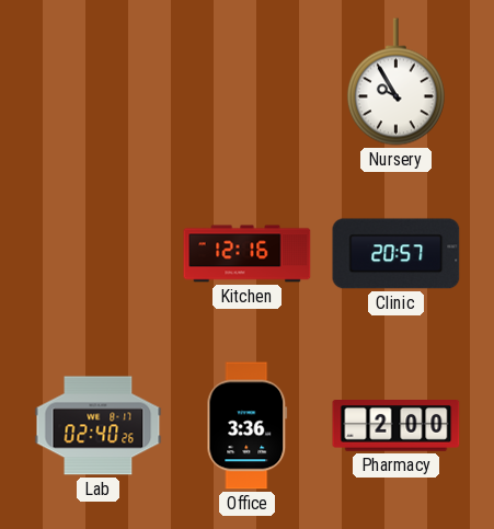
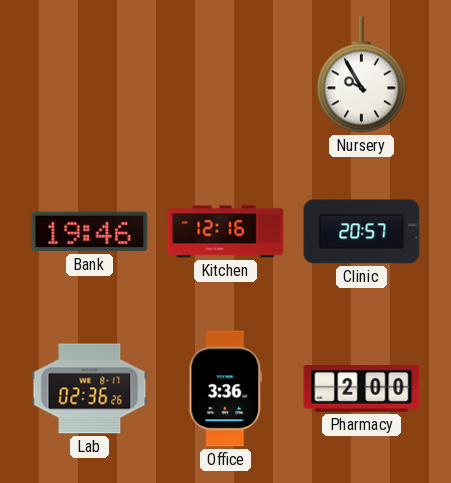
Bank: none -> 19:46 (90, 232)
Lab: 02:40 -> 02:36 (90, 389)
